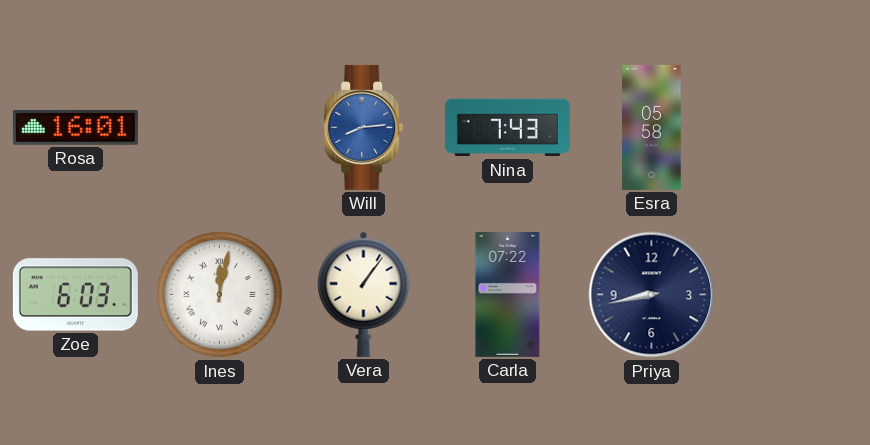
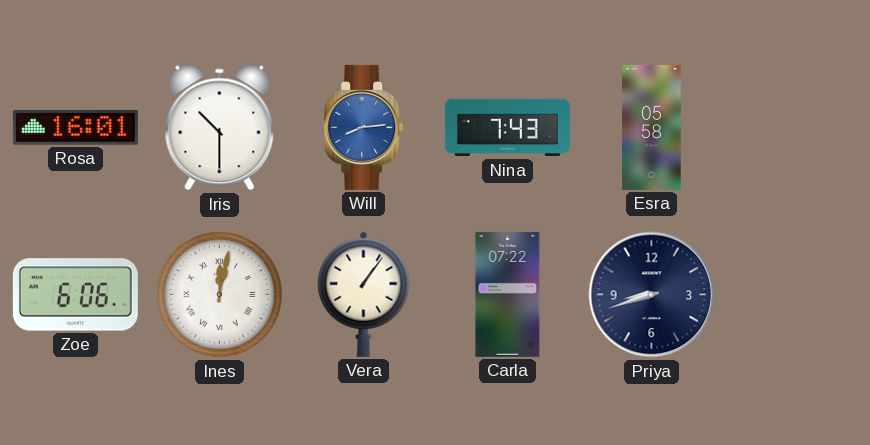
Iris: none -> 10:30 (220, 128)
Zoe: 6:03 -> 6:06 (75, 295)
Priya: 8:43 -> 8:42 (652, 295)
